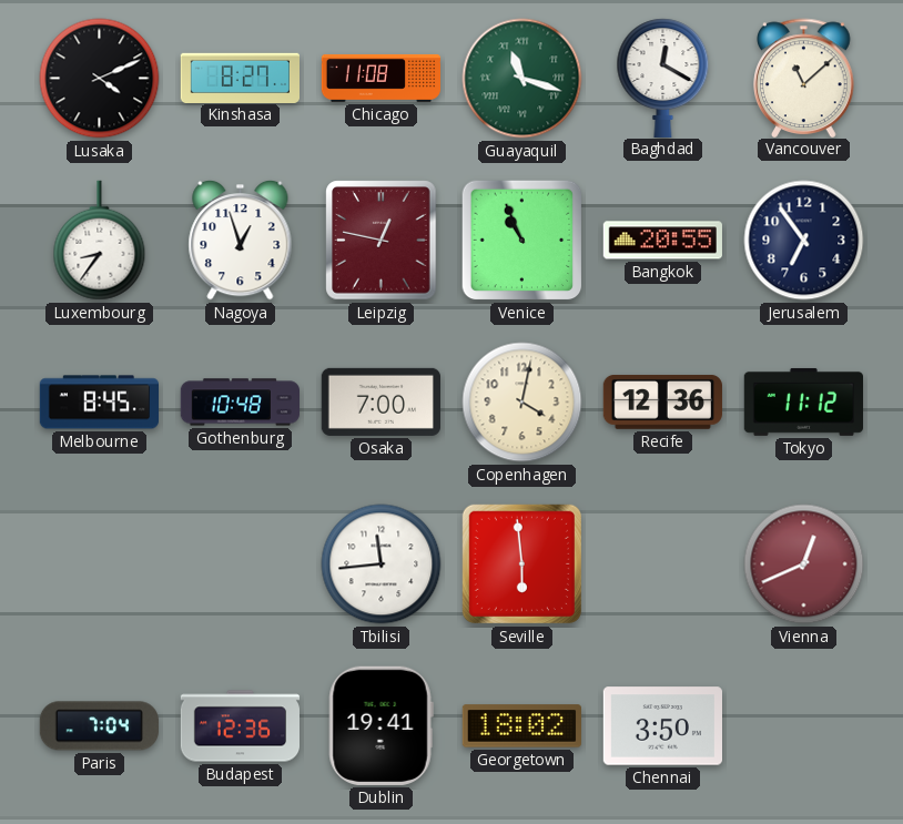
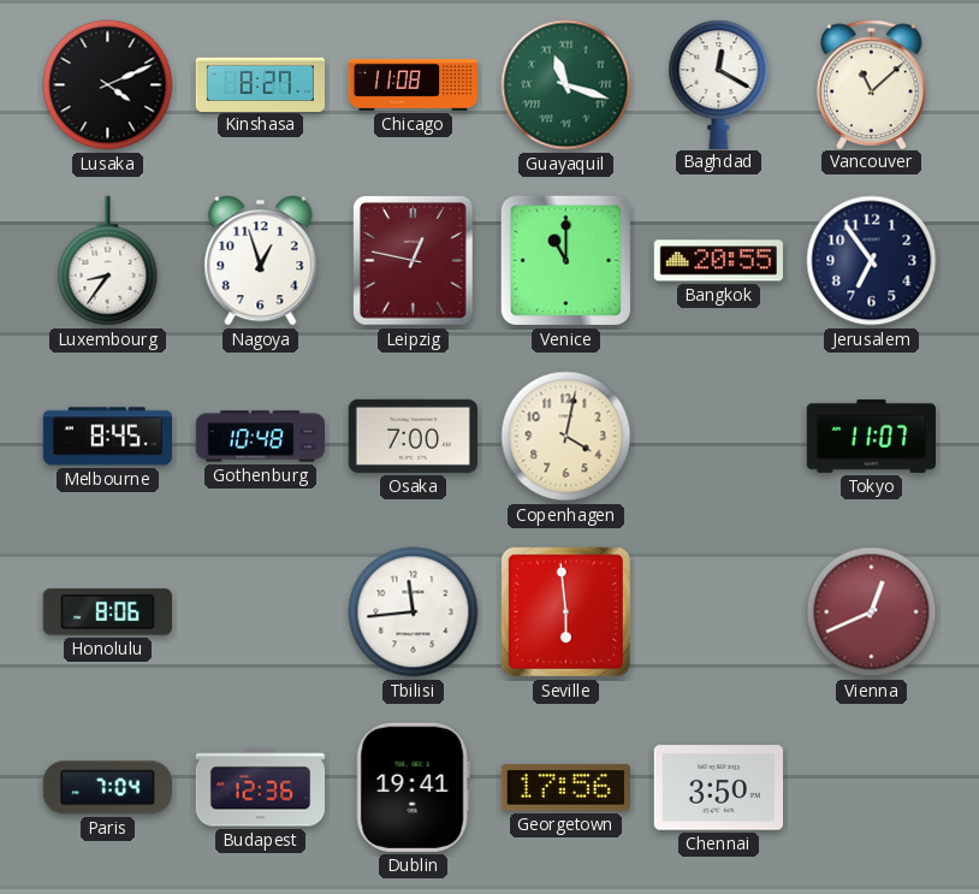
Venice: 10:56 -> 11:00 (566, 261)
Recife: 12:36 -> none (662, 401)
Tokyo: 11:12 -> 11:07 (871, 436)
Honolulu: none -> 8:06 (107, 612)
Georgetown: 18:02 -> 17:56 (565, 788)
